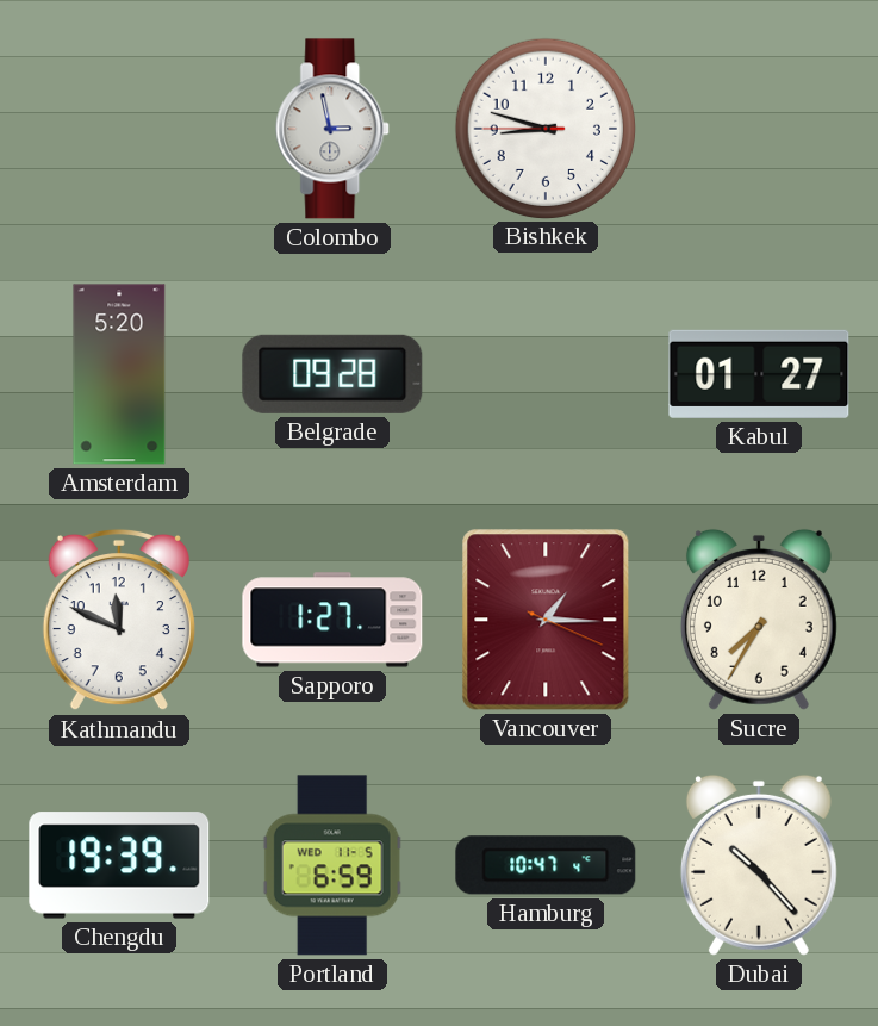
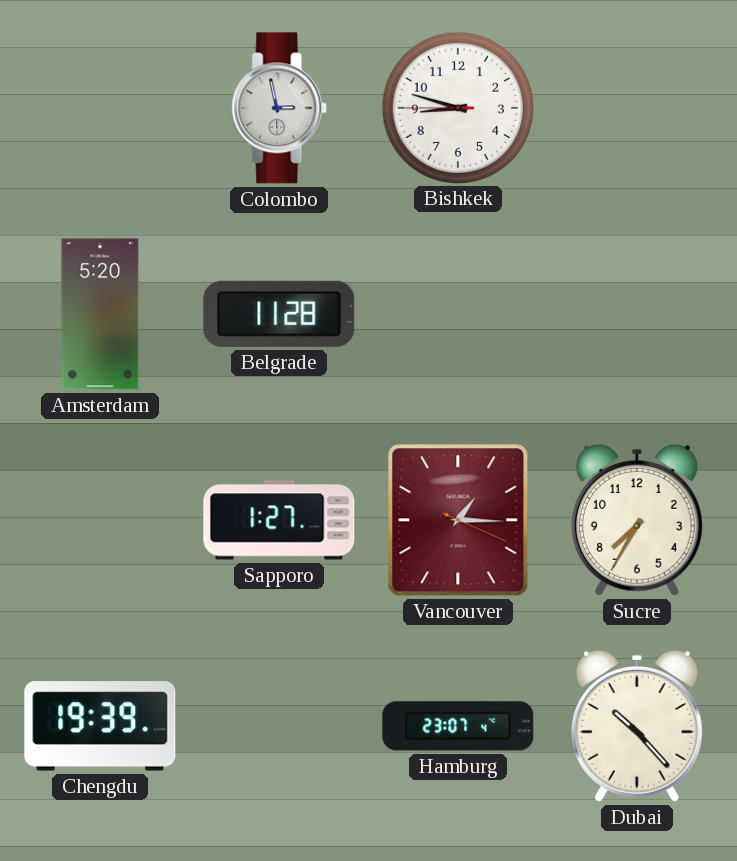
Belgrade: 09:28 -> 11:28 (279, 314)
Kabul: 01:27 -> none (759, 374)
Kathmandu: 11:49 -> none (119, 620)
Portland: 6:59 -> none (332, 865)
Hamburg: 10:47 -> 23:07 (458, 726)
